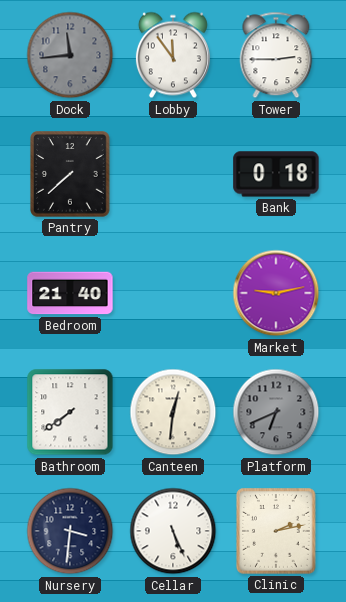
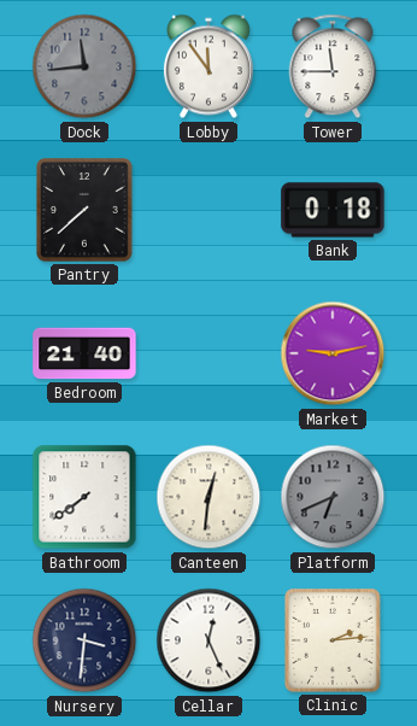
Tower: 2:45 -> 11:45 (333, 66)
Cellar: 5:26 -> 12:26 (208, 640)
Clinic: 2:13 -> 2:14 (334, 640)
